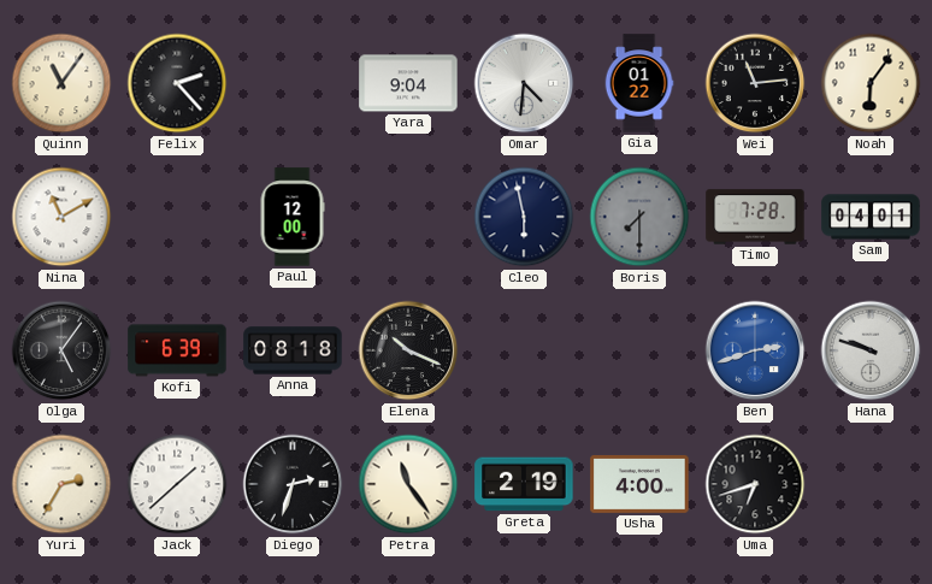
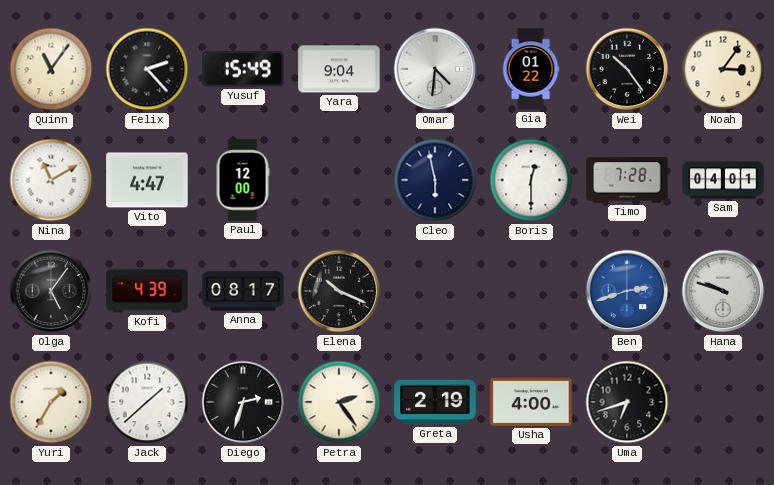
Yusuf: none -> 15:49 (243, 69)
Wei: 11:14 -> 10:24 (627, 69)
Noah: 6:06 -> 3:06 (723, 69)
Vito: none -> 4:47 (147, 180)
Boris: 7:30 -> 12:30 (531, 180)
Boris dial: grey -> white (531, 180)
Kofi: 6:39 -> 4:39 (147, 291)
Anna: 08:18 -> 08:17 (243, 291)
Yuri: 2:35 -> 1:35 (51, 402)
Petra: 11:24 -> 2:24 (339, 402)
